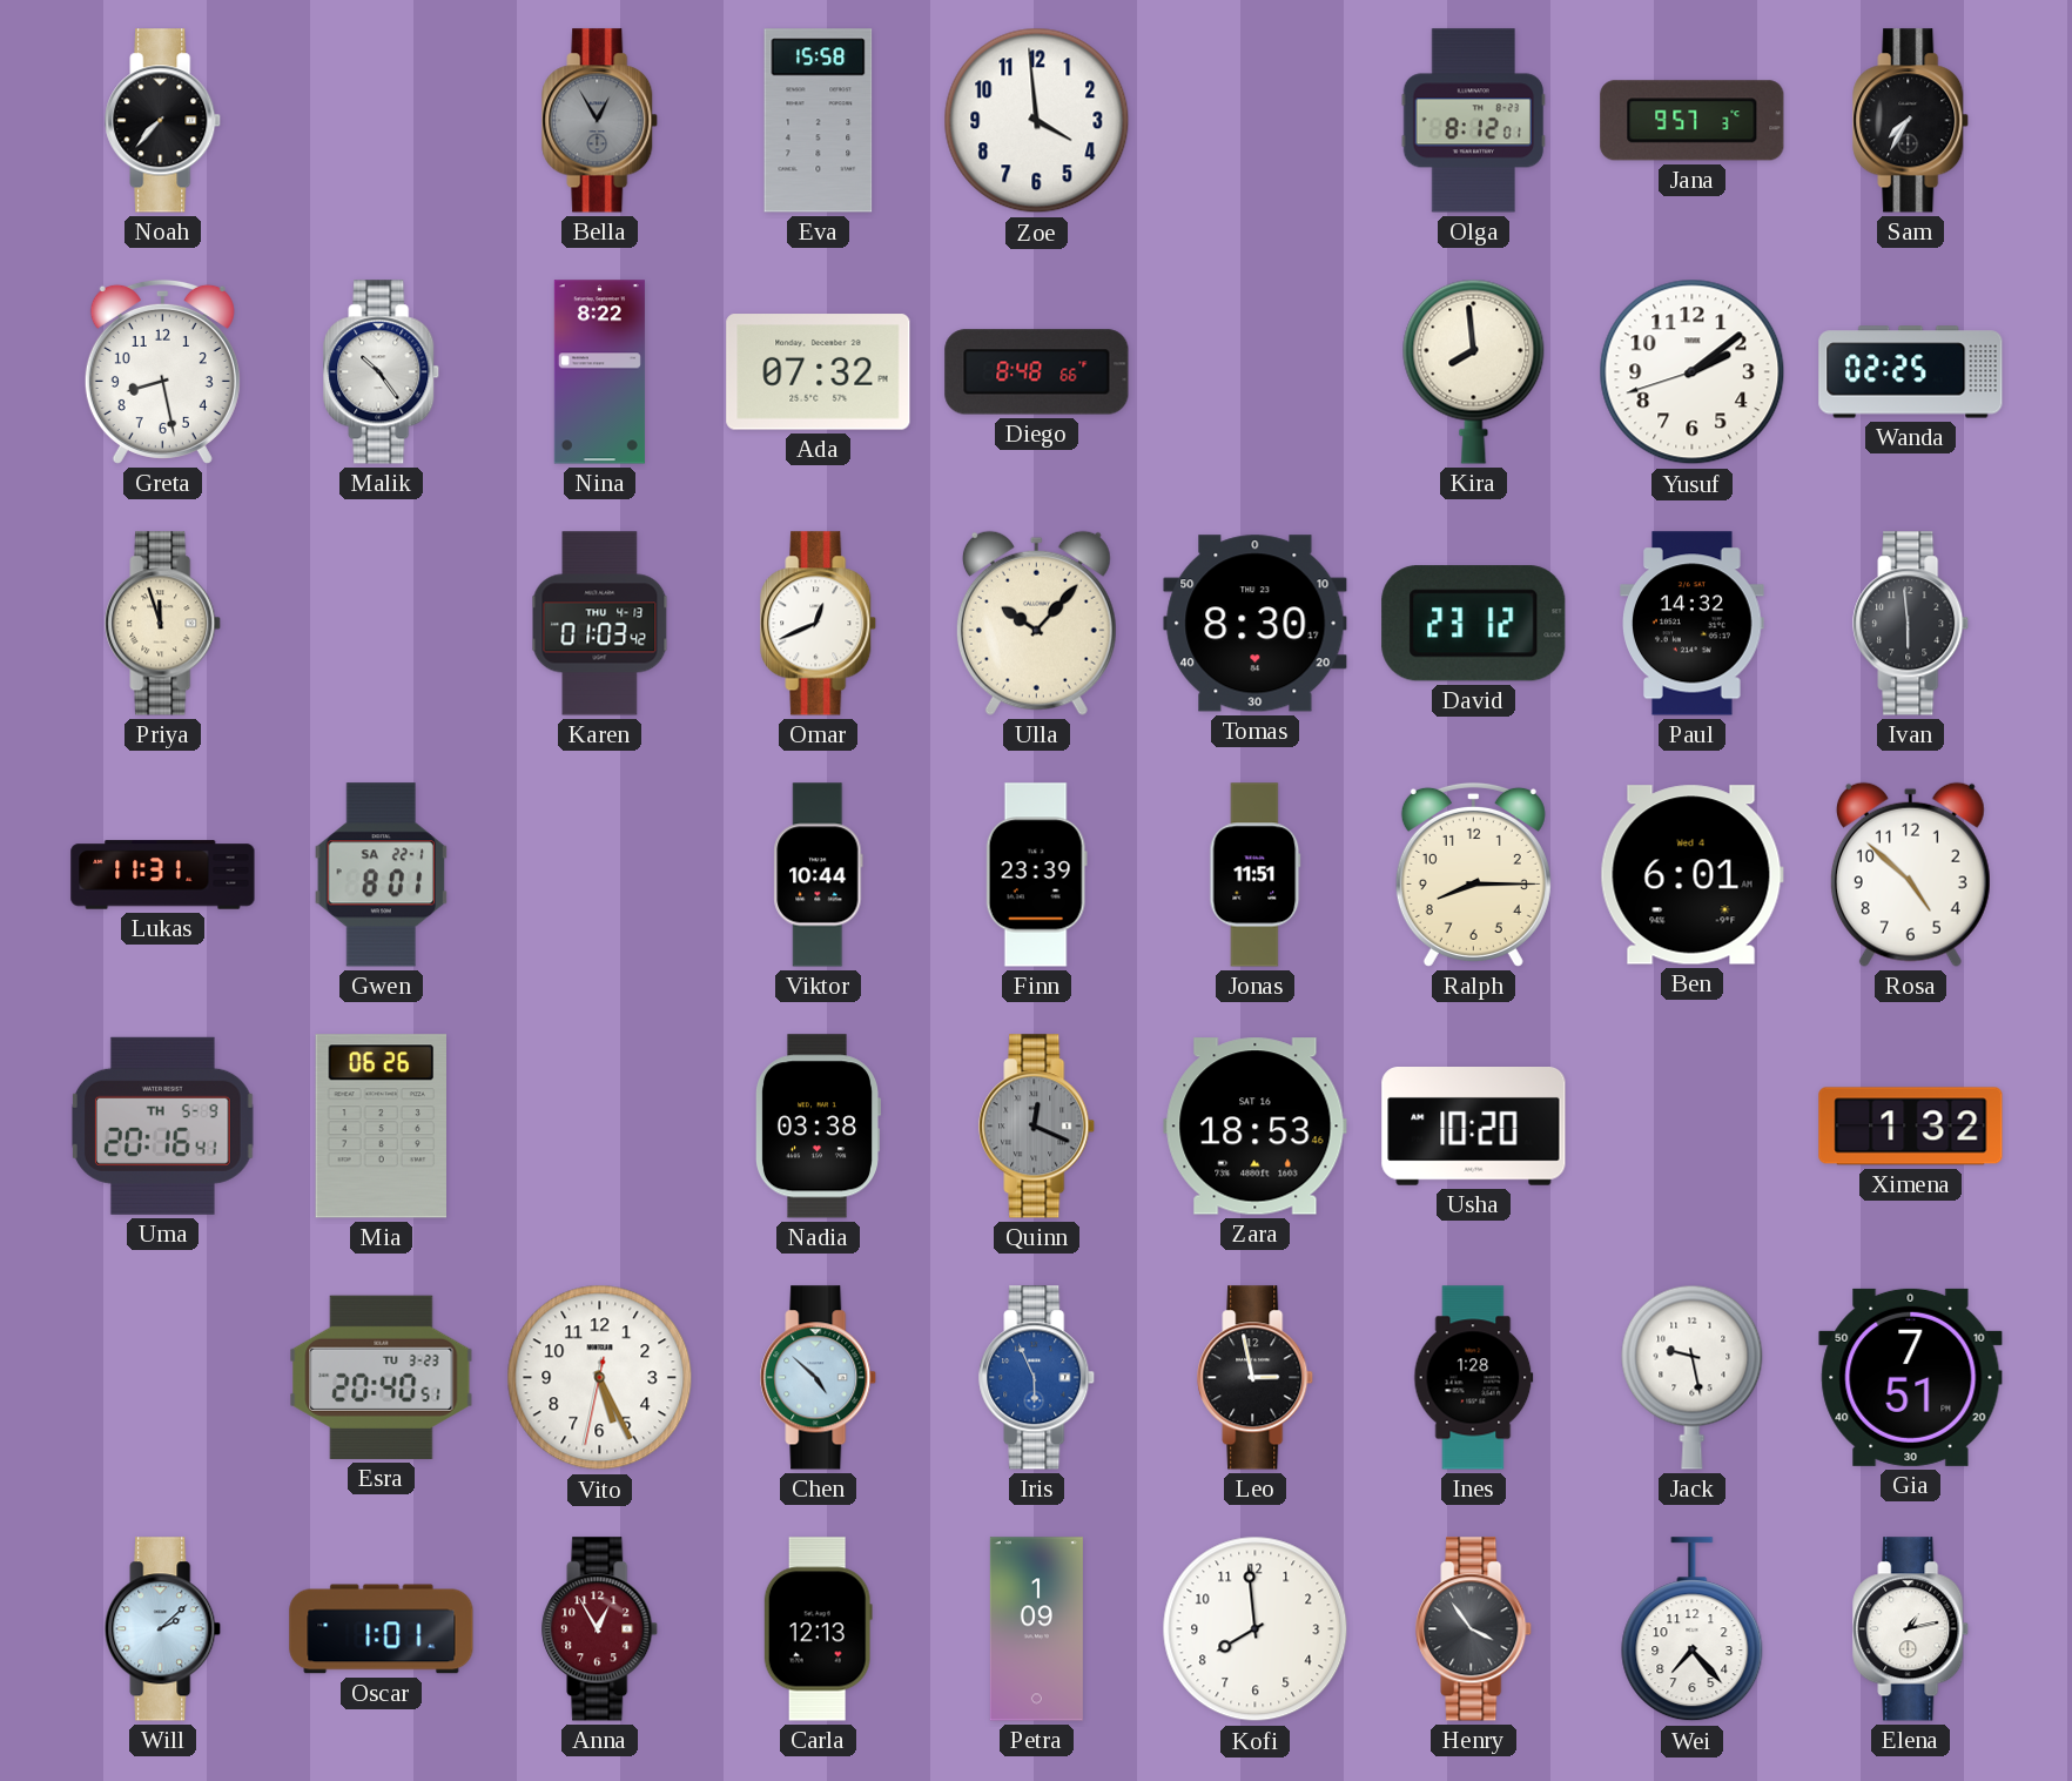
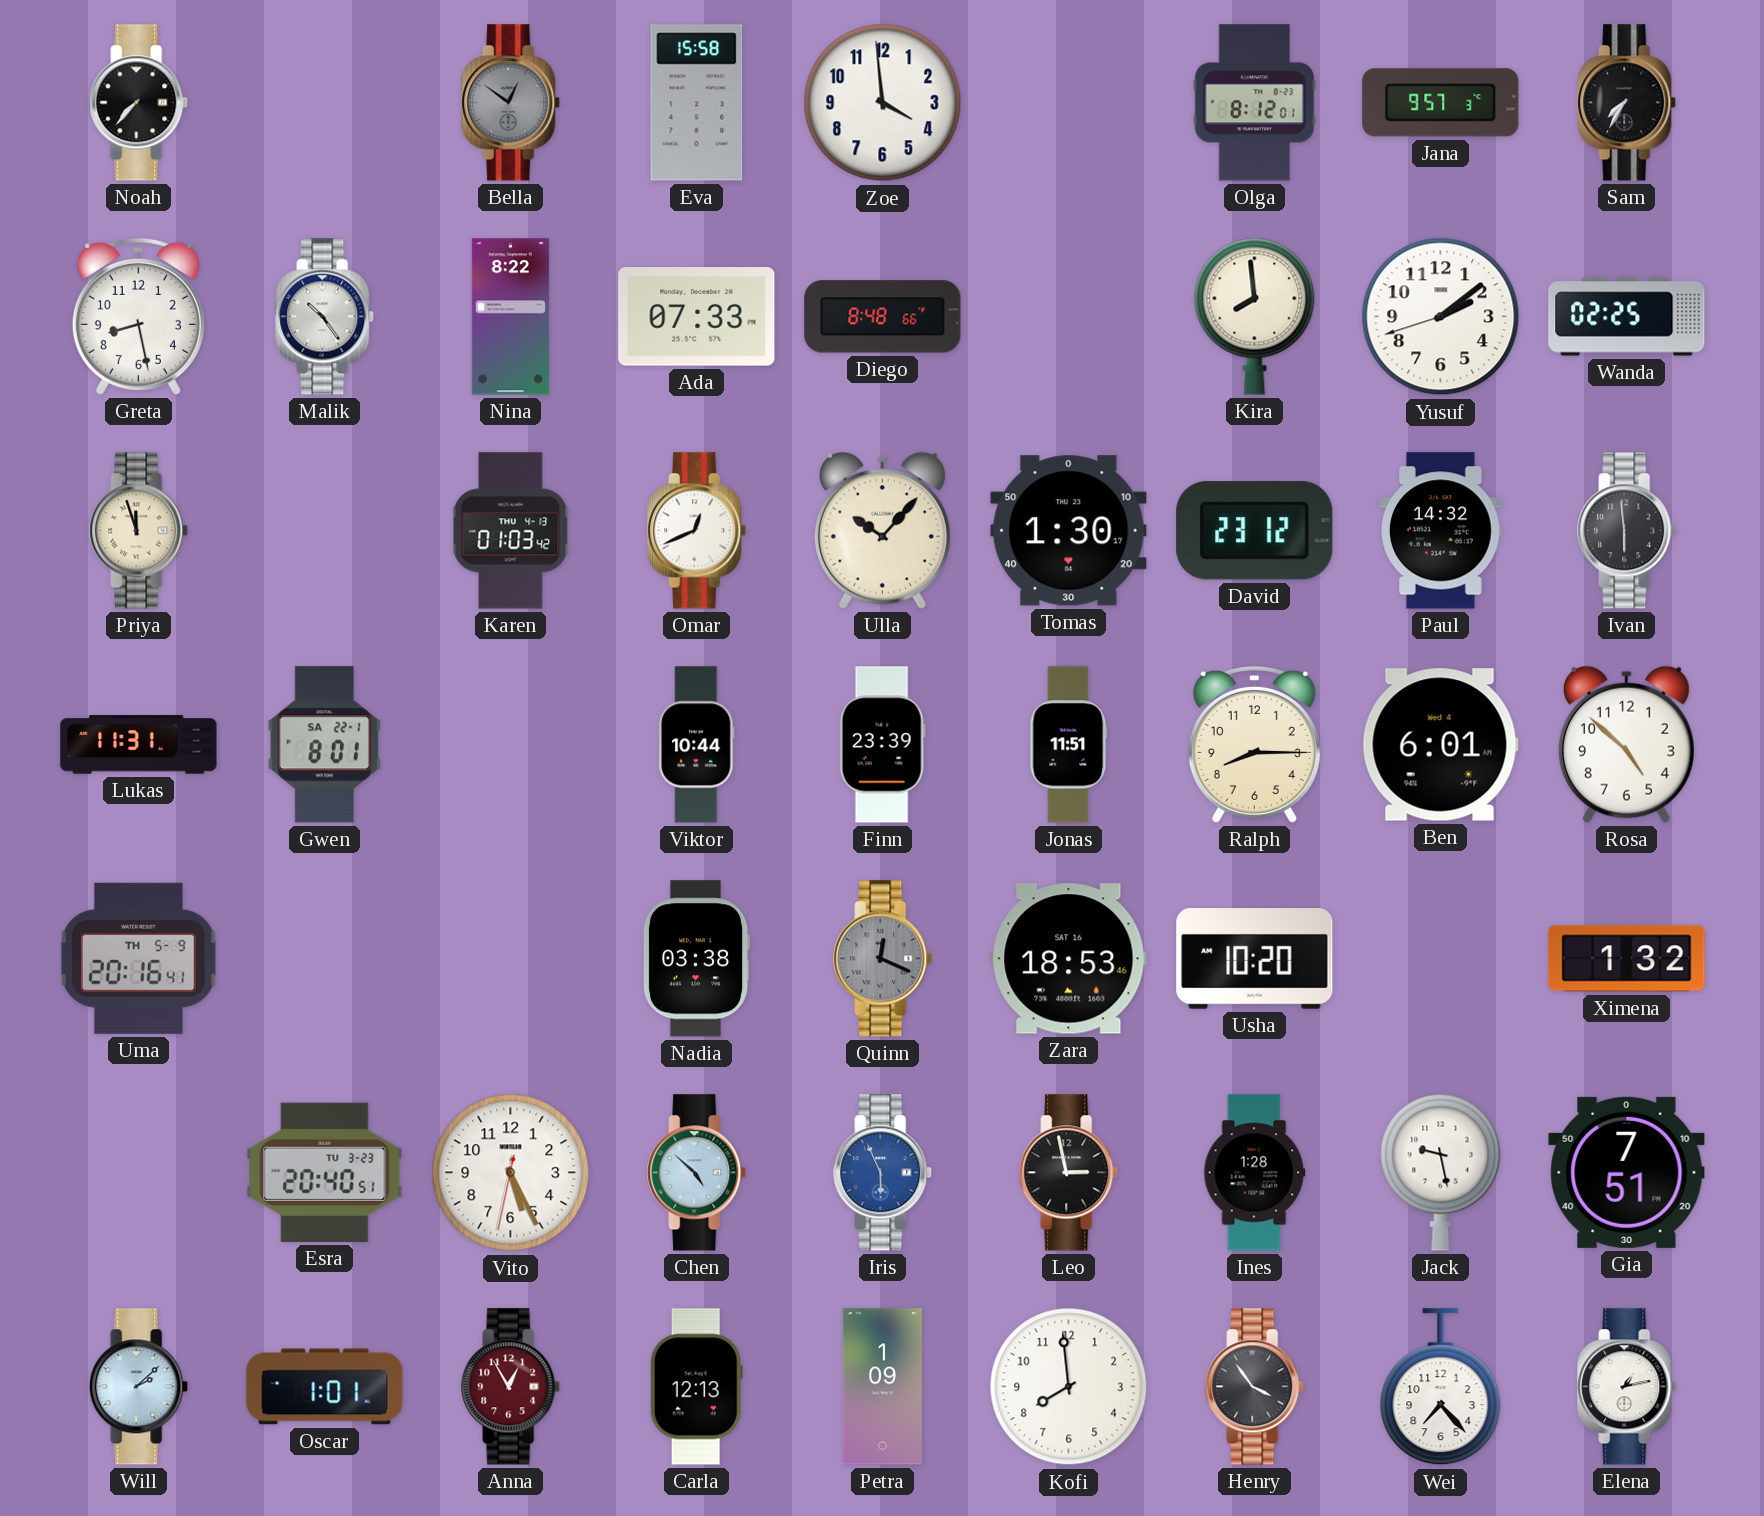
Bella: 12:55 -> 12:51 (511, 103)
Ada: 07:32 -> 07:33 (697, 317)
Tomas: 8:30 -> 1:30 (1069, 531)
Mia: 06:26 -> none (381, 1127)
